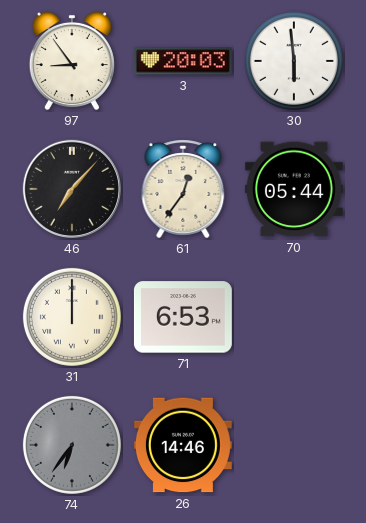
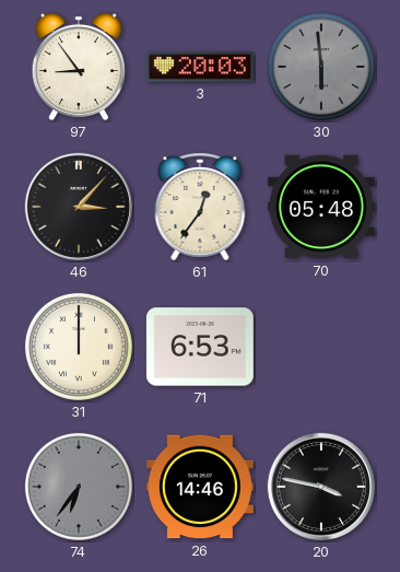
30 dial: white -> grey (321, 67)
46: 7:07 -> 3:07 (79, 207)
70: 05:44 -> 05:48 (321, 207)
20: none -> 3:47 (321, 487)
